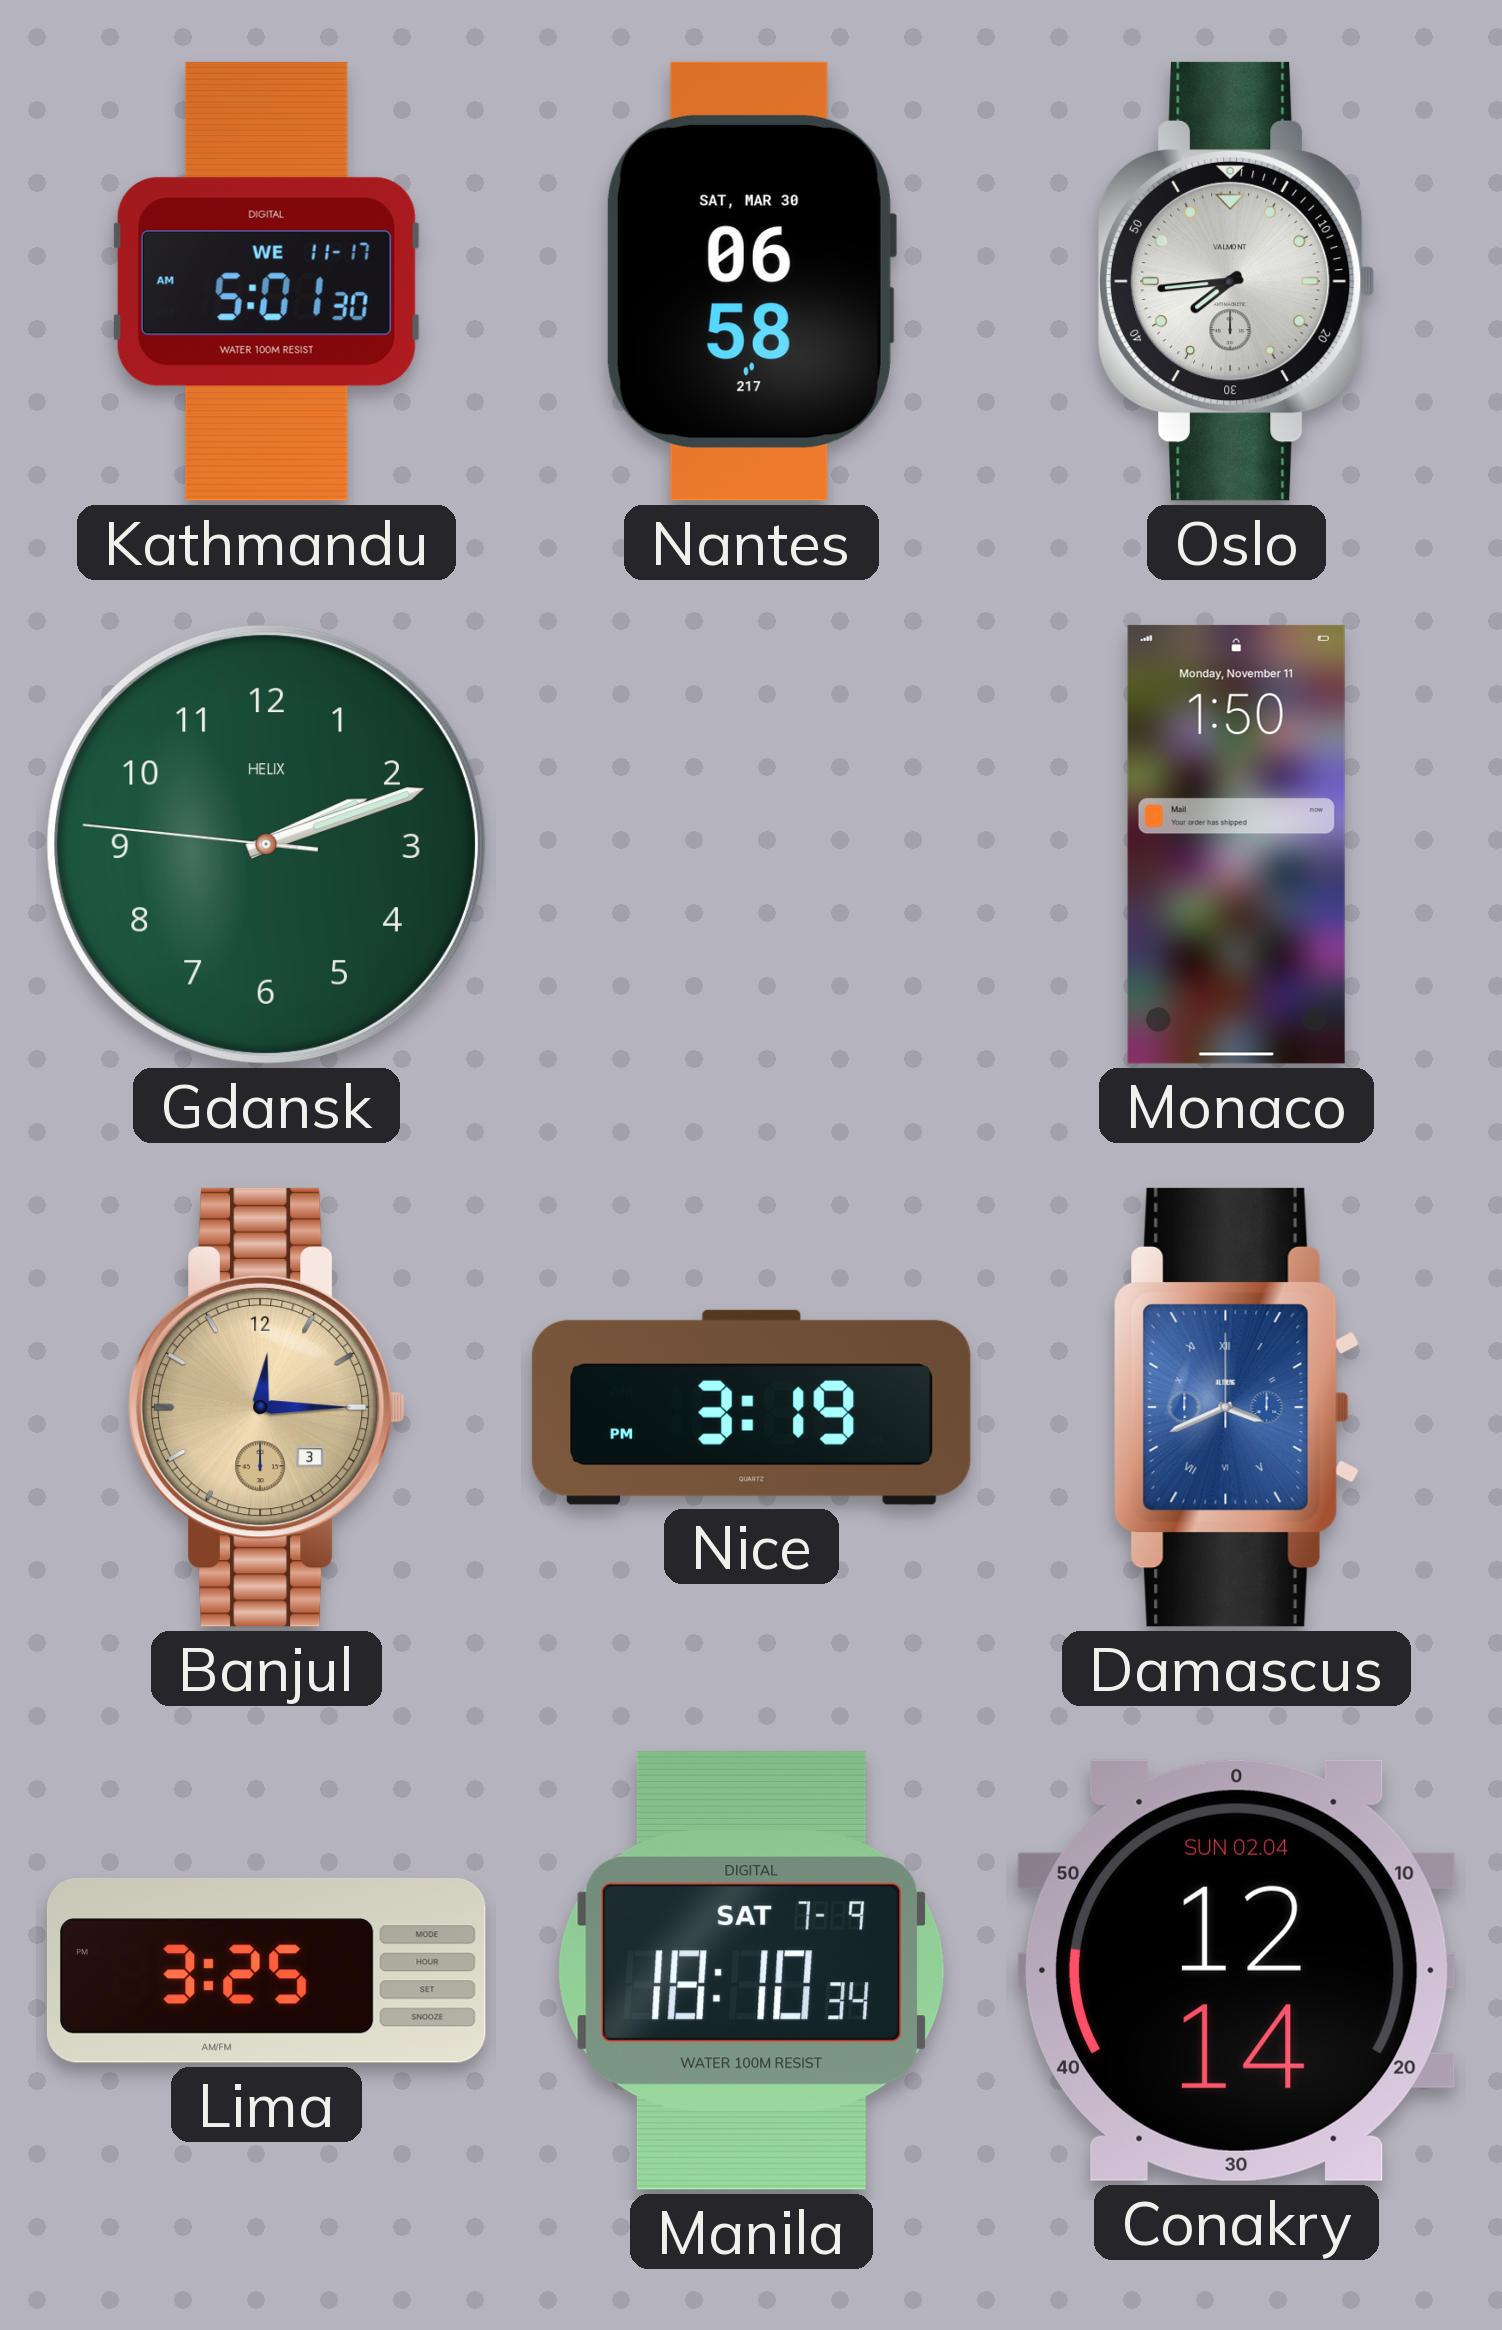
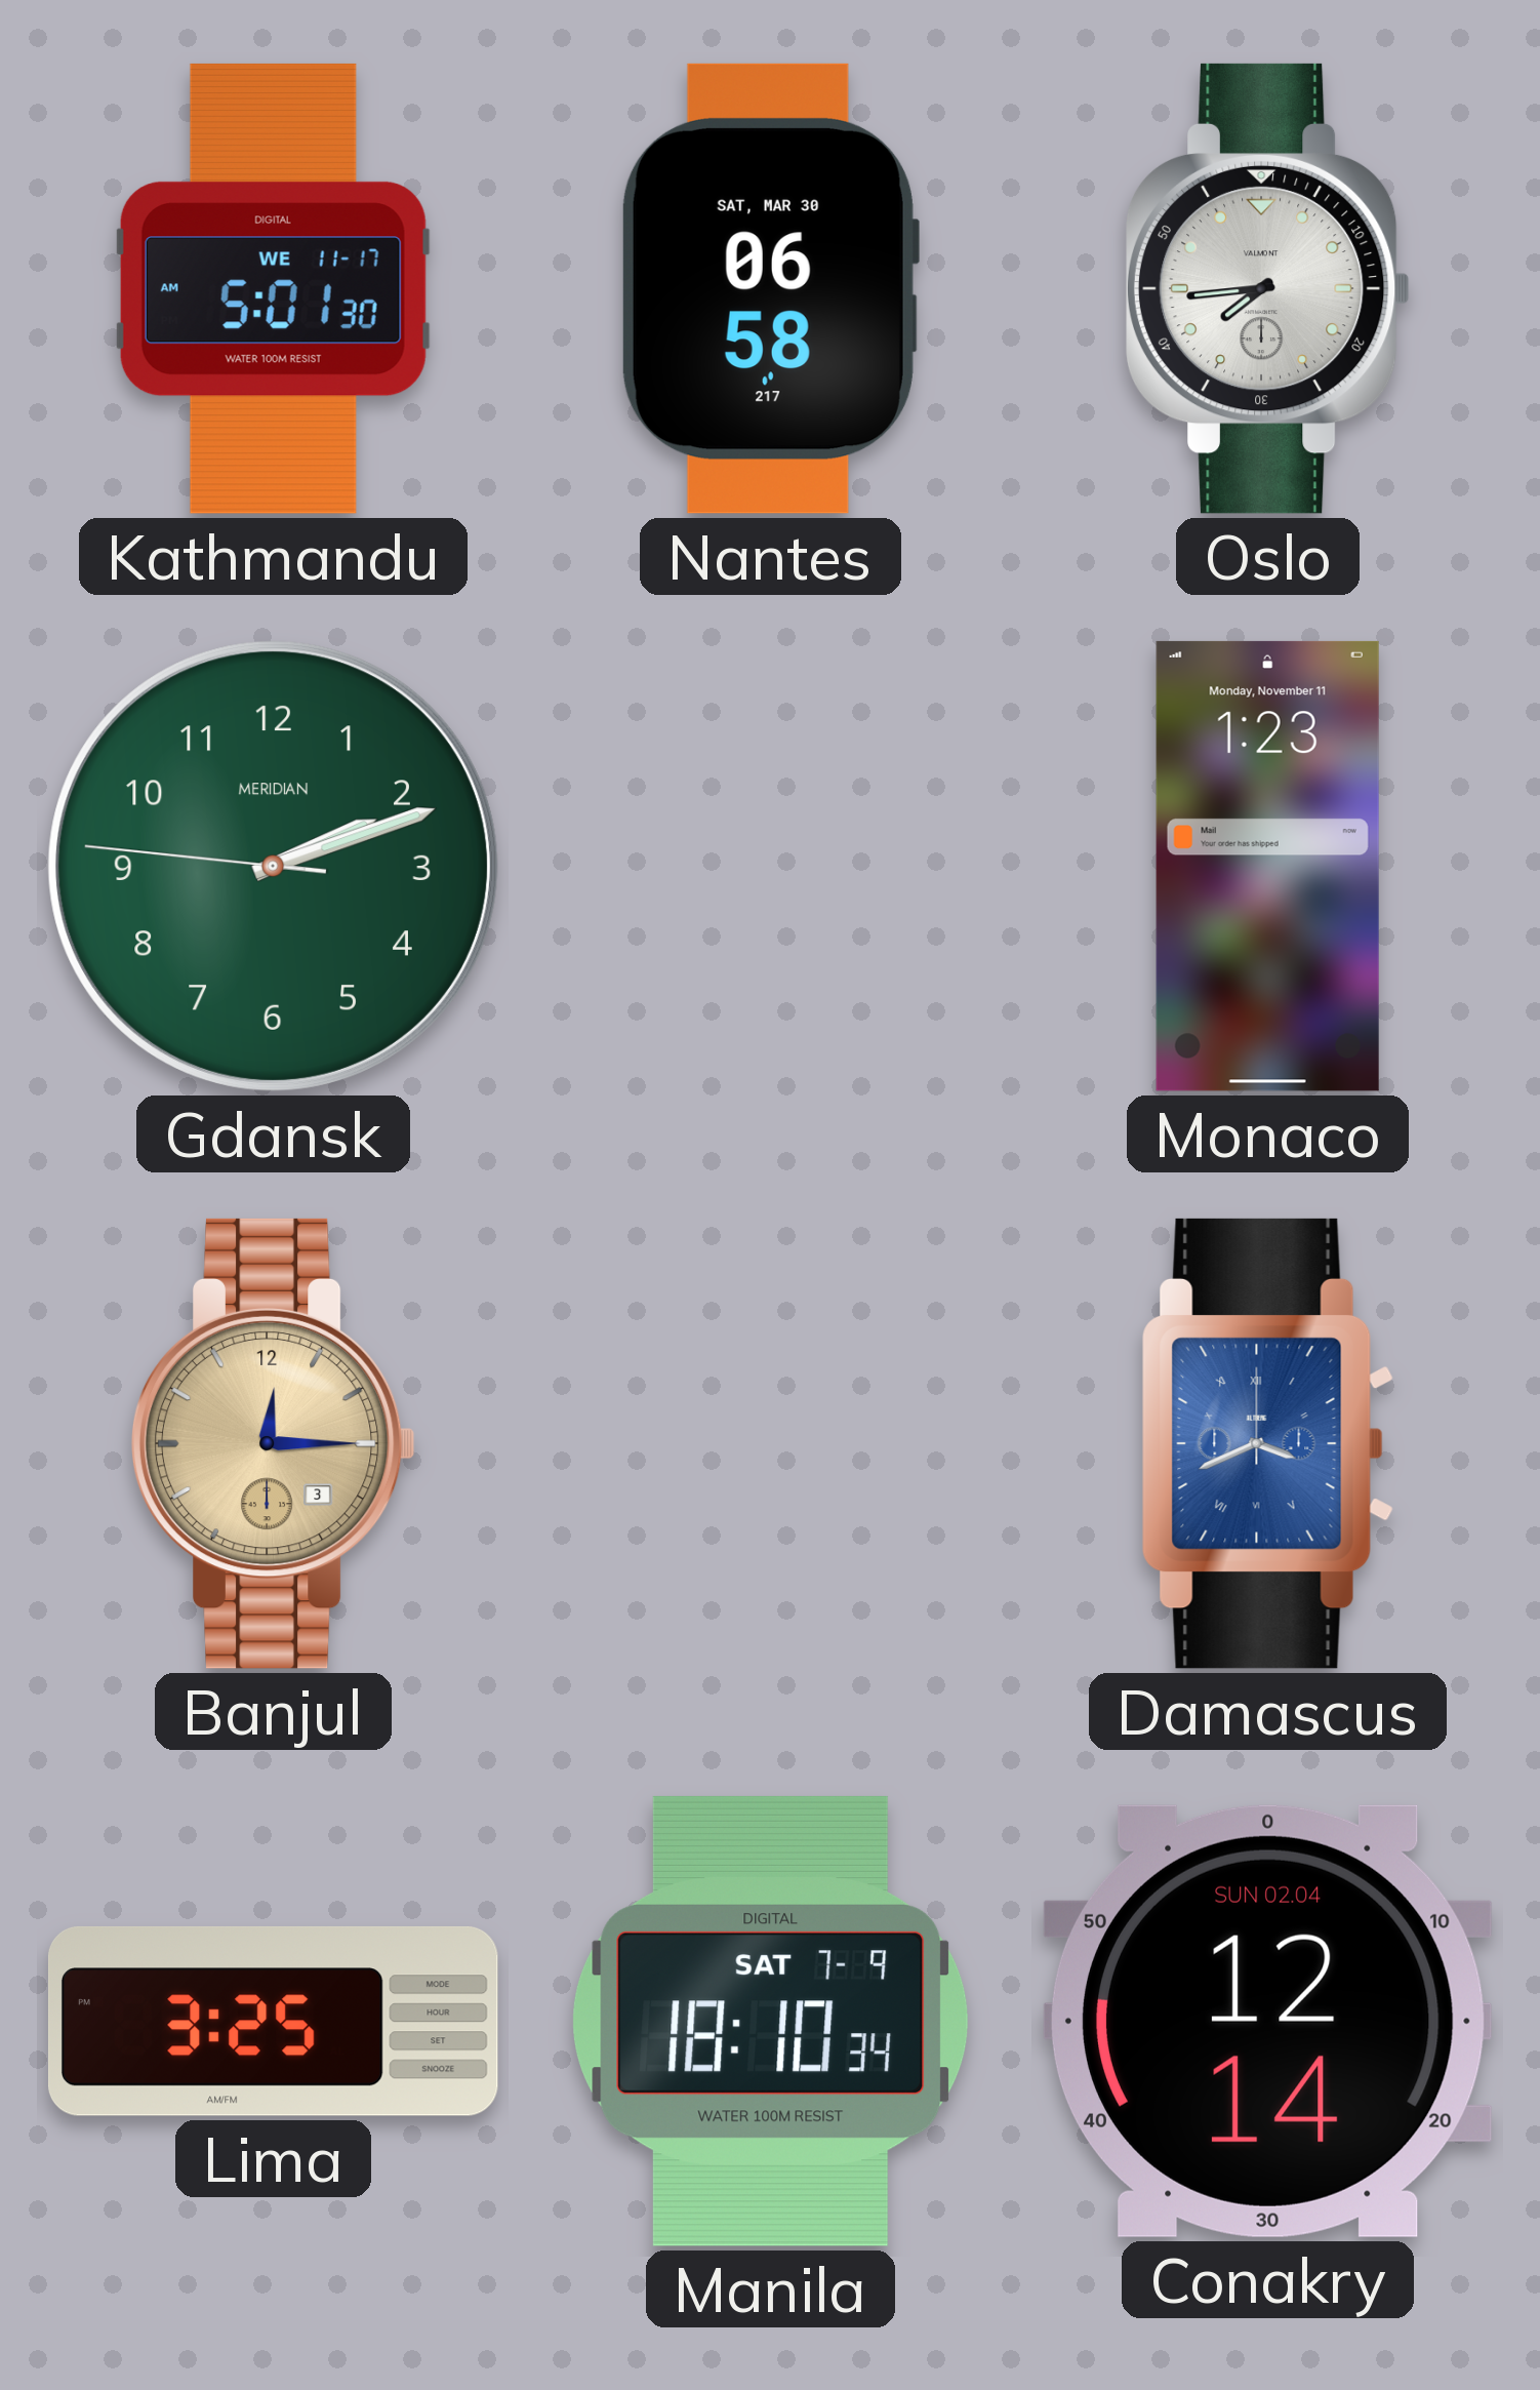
Gdansk brand: HELIX -> MERIDIAN (273, 866)
Monaco: 1:50 -> 1:23 (1267, 866)
Nice: 3:19 -> none (751, 1407)
